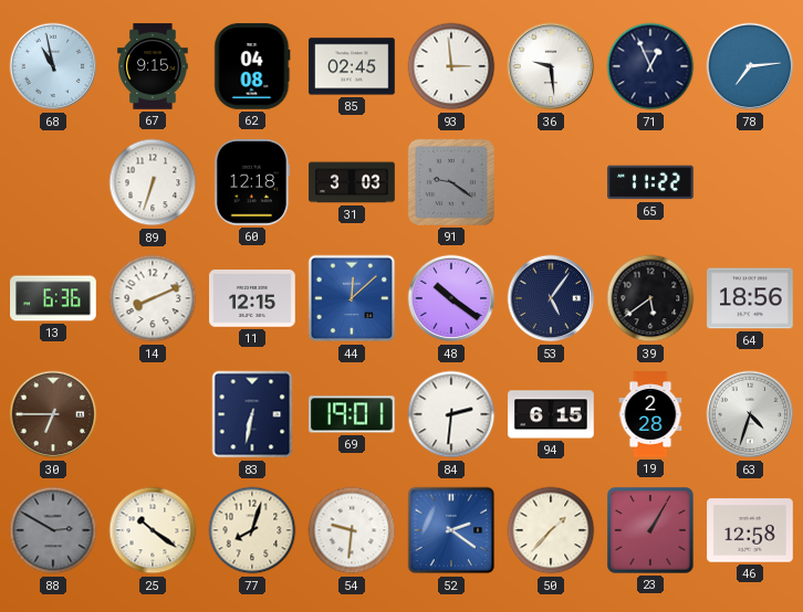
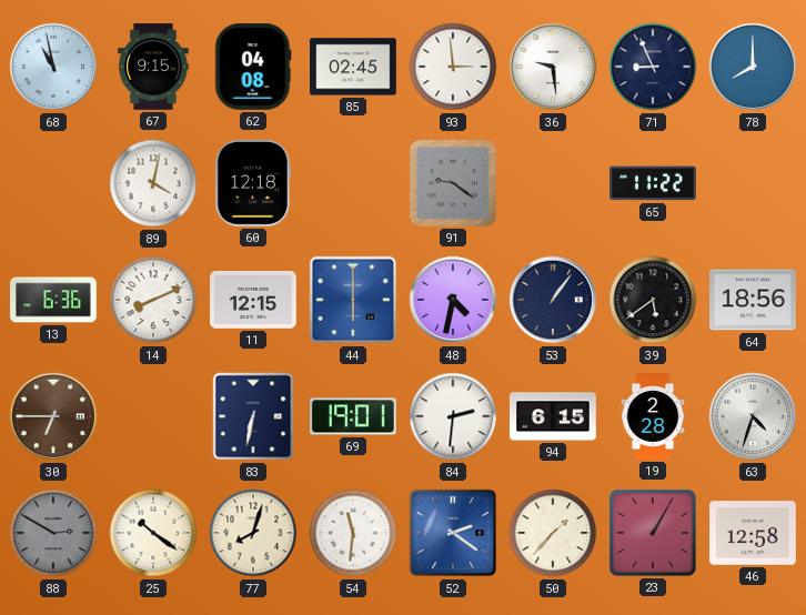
71: 12:56 -> 8:56 (653, 67)
78: 7:14 -> 8:00 (753, 67)
89: 6:33 -> 4:02 (153, 183)
31: 3:03 -> none (352, 182)
44: 12:08 -> 6:00 (353, 300)
48: 10:21 -> 4:32 (453, 300)
53: 5:06 -> 1:06 (553, 300)
54: 9:31 -> 11:31 (353, 533)
